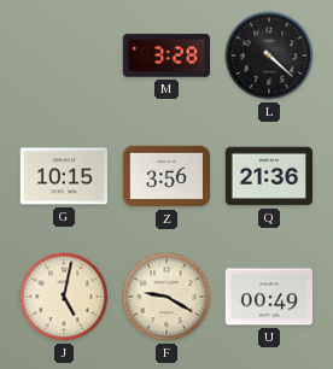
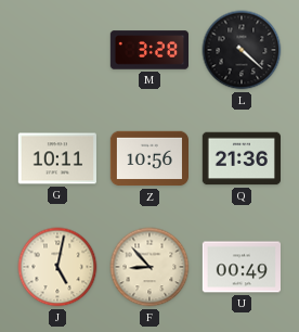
G: 10:15 -> 10:11 (57, 158)
Z: 3:56 -> 10:56 (148, 158)
F: 9:20 -> 8:53 (149, 267)
